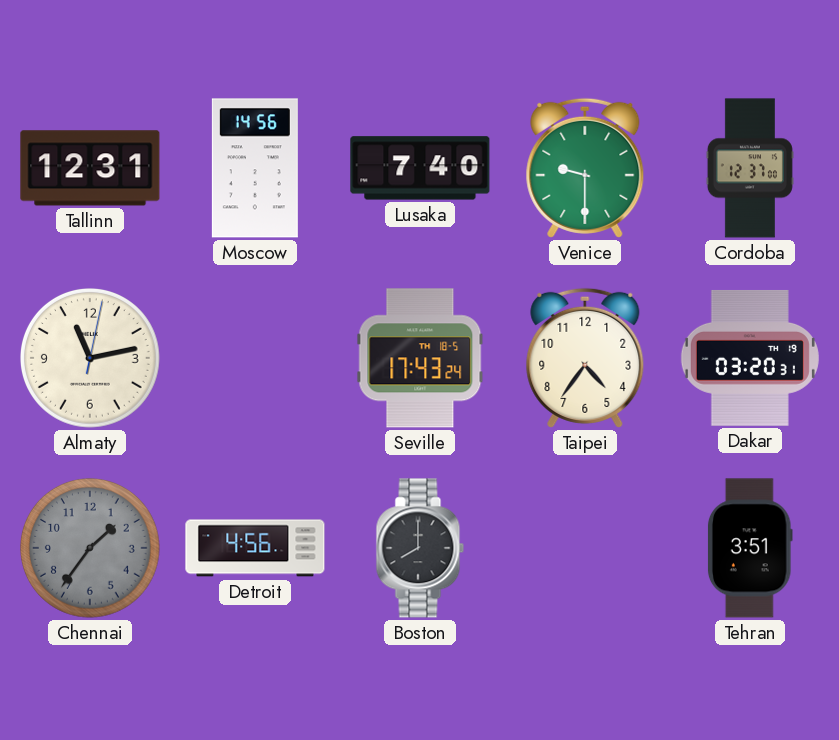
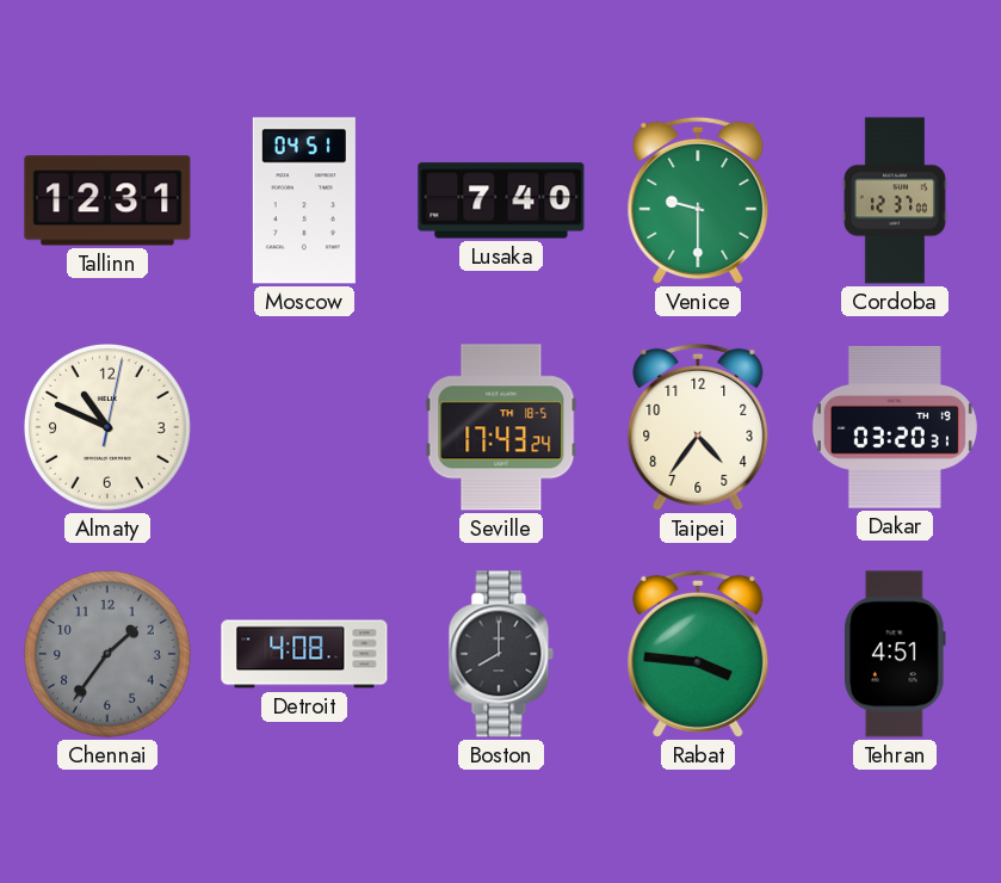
Moscow: 14:56 -> 04:51 (304, 200)
Almaty: 11:13 -> 10:49 (109, 428)
Detroit: 4:56 -> 4:08 (304, 654)
Rabat: none -> 3:46 (698, 654)
Tehran: 3:51 -> 4:51 (895, 654)
